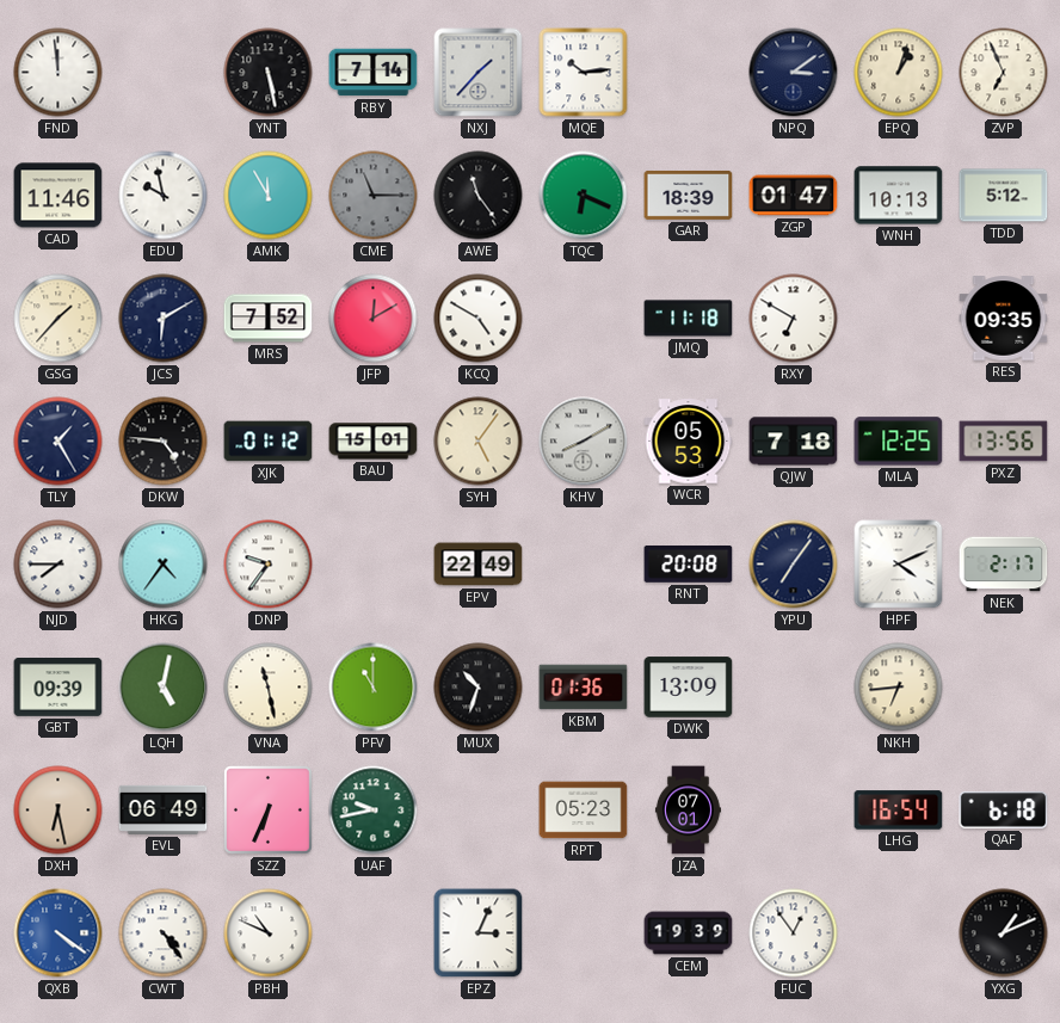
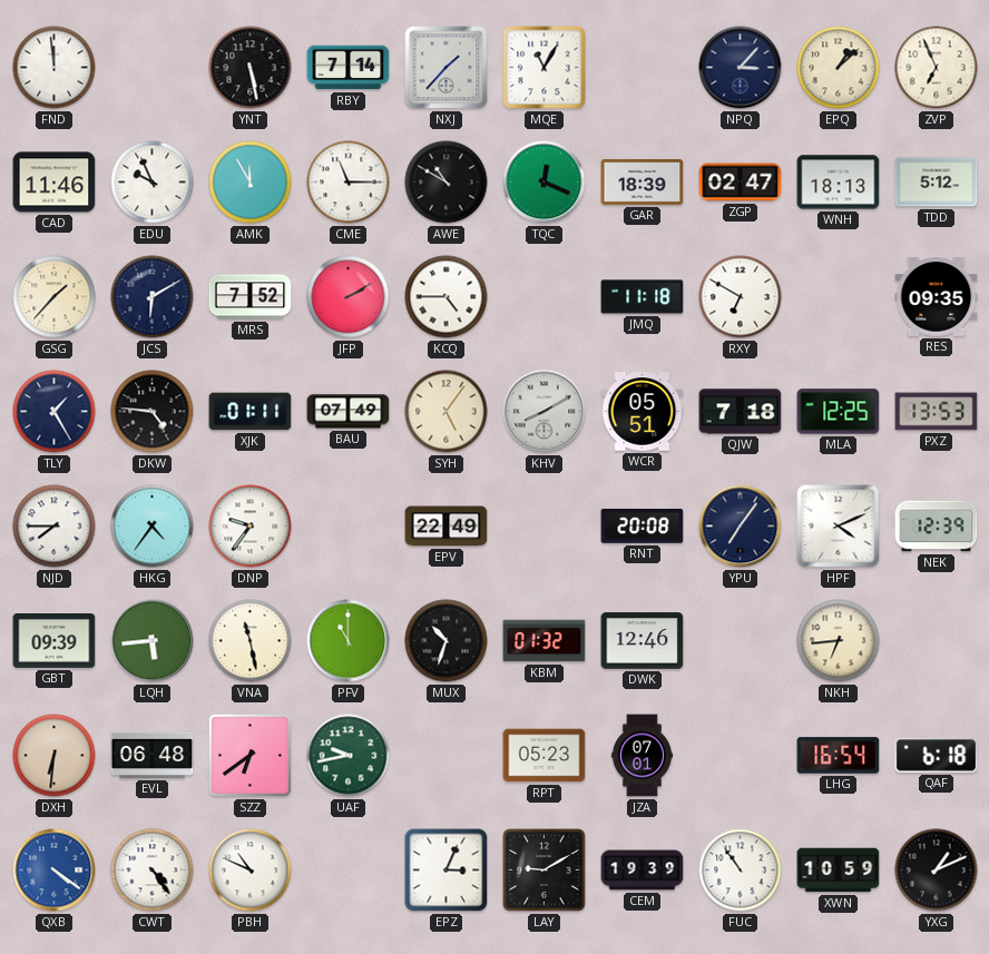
MQE: 10:14 -> 11:05 (545, 68)
NPQ: 3:09 -> 3:07 (741, 68)
EPQ: 1:03 -> 1:08 (839, 68)
EDU: 9:58 -> 9:56 (153, 183)
CME dial: grey -> white (349, 183)
AWE: 11:24 -> 10:50 (447, 183)
TQC: 6:19 -> 12:19 (545, 183)
ZGP: 01:47 -> 02:47 (741, 183)
WNH: 10:13 -> 18:13 (839, 183)
JFP: 12:10 -> 2:10 (349, 297)
KCQ: 4:50 -> 4:45 (447, 297)
XJK: 01:12 -> 01:11 (251, 412)
BAU: 15:01 -> 07:49 (349, 412)
WCR: 05:53 -> 05:51 (643, 412)
PXZ: 13:56 -> 13:53 (937, 412)
NEK: 2:17 -> 12:39 (937, 527)
LQH: 5:02 -> 5:44 (153, 641)
KBM: 01:36 -> 01:32 (545, 641)
DWK: 13:09 -> 12:46 (643, 641)
DXH: 6:28 -> 6:31 (55, 756)
EVL: 06:49 -> 06:48 (153, 755)
SZZ: 6:34 -> 6:39 (251, 756)
LAY: none -> 9:10 (545, 871)
FUC: 12:54 -> 10:54 (741, 871)
XWN: none -> 10:59 (839, 871)
